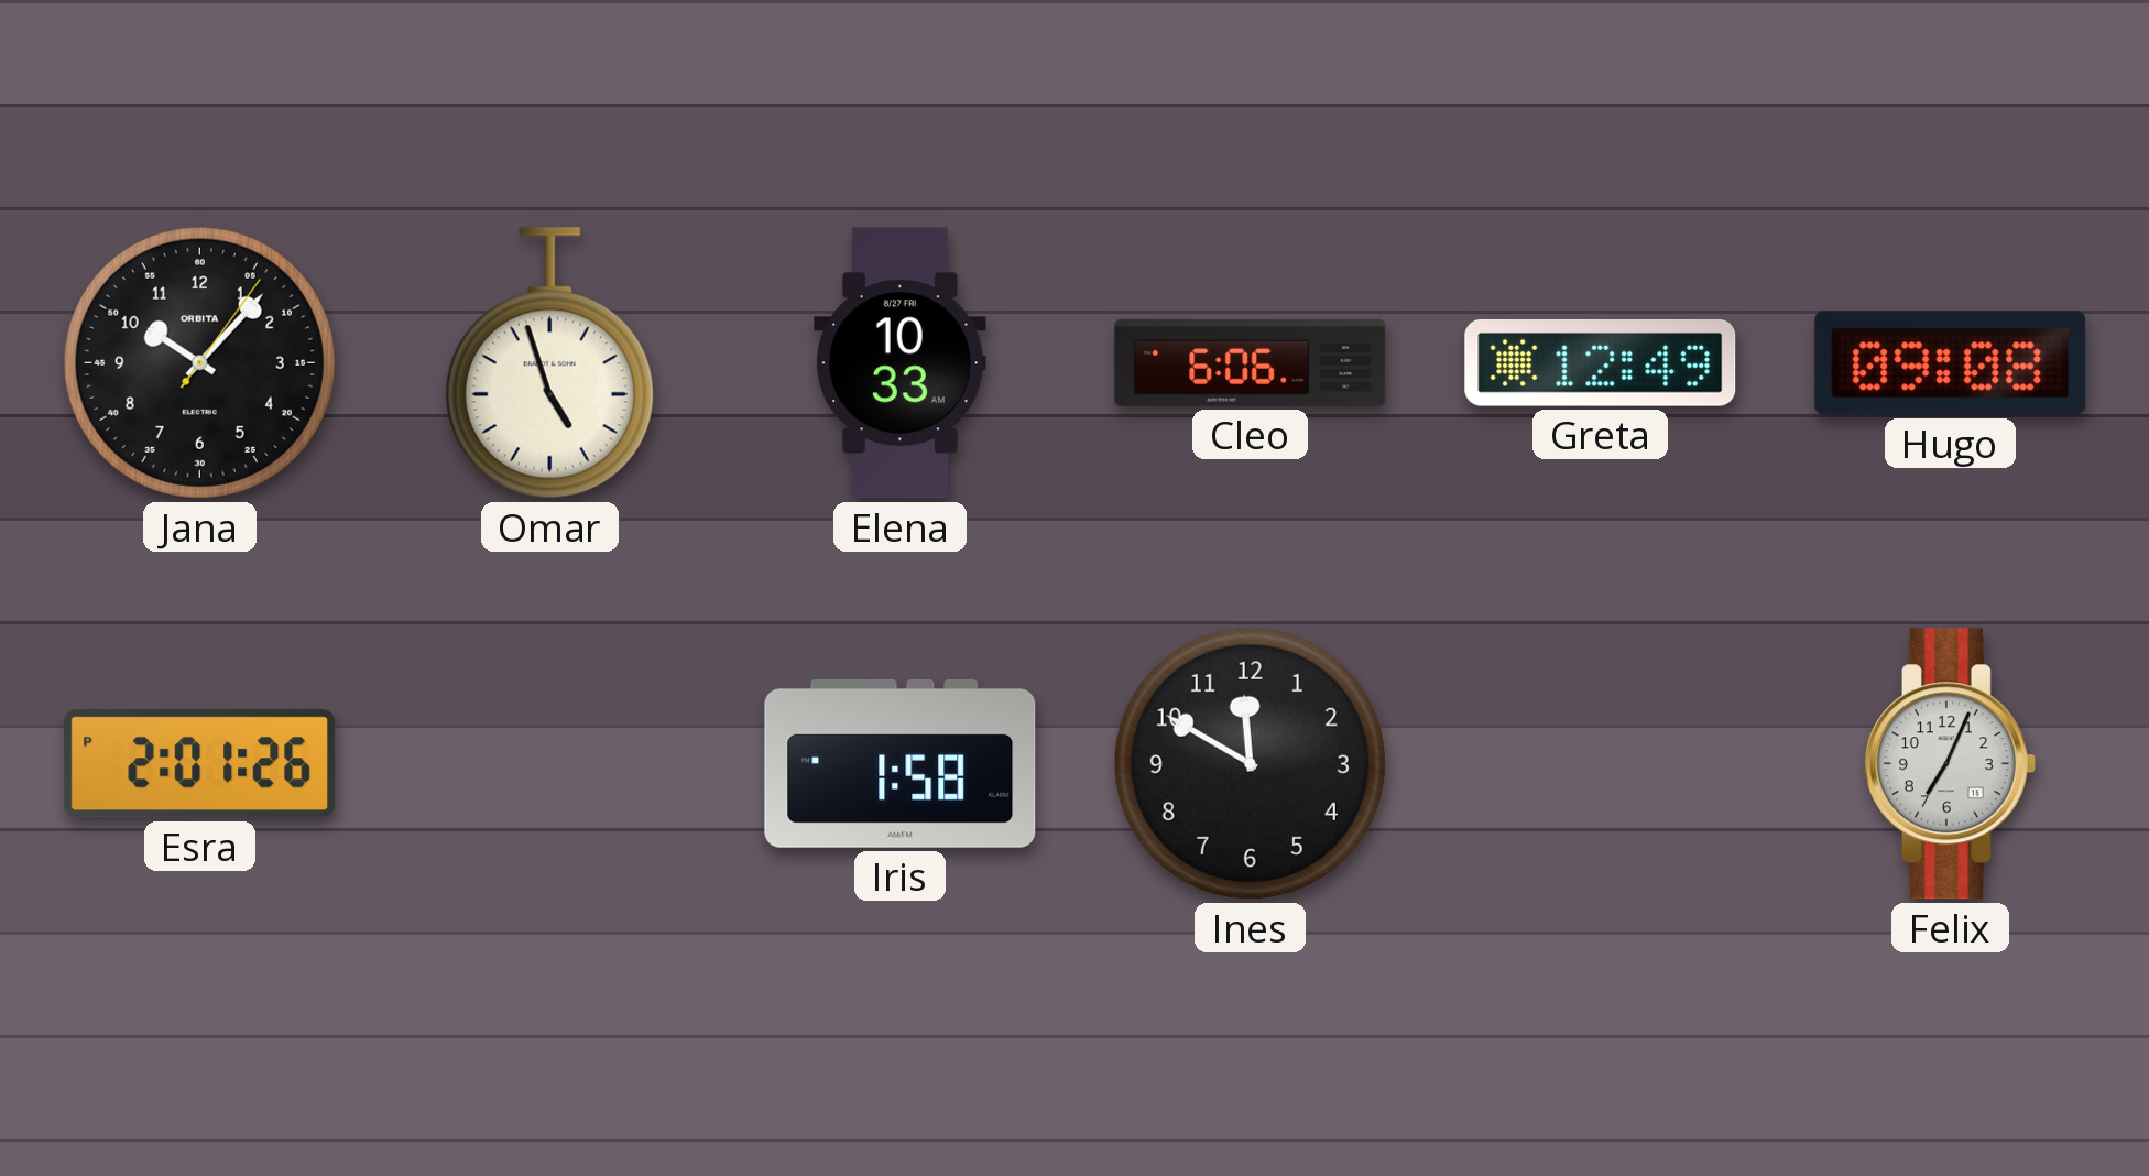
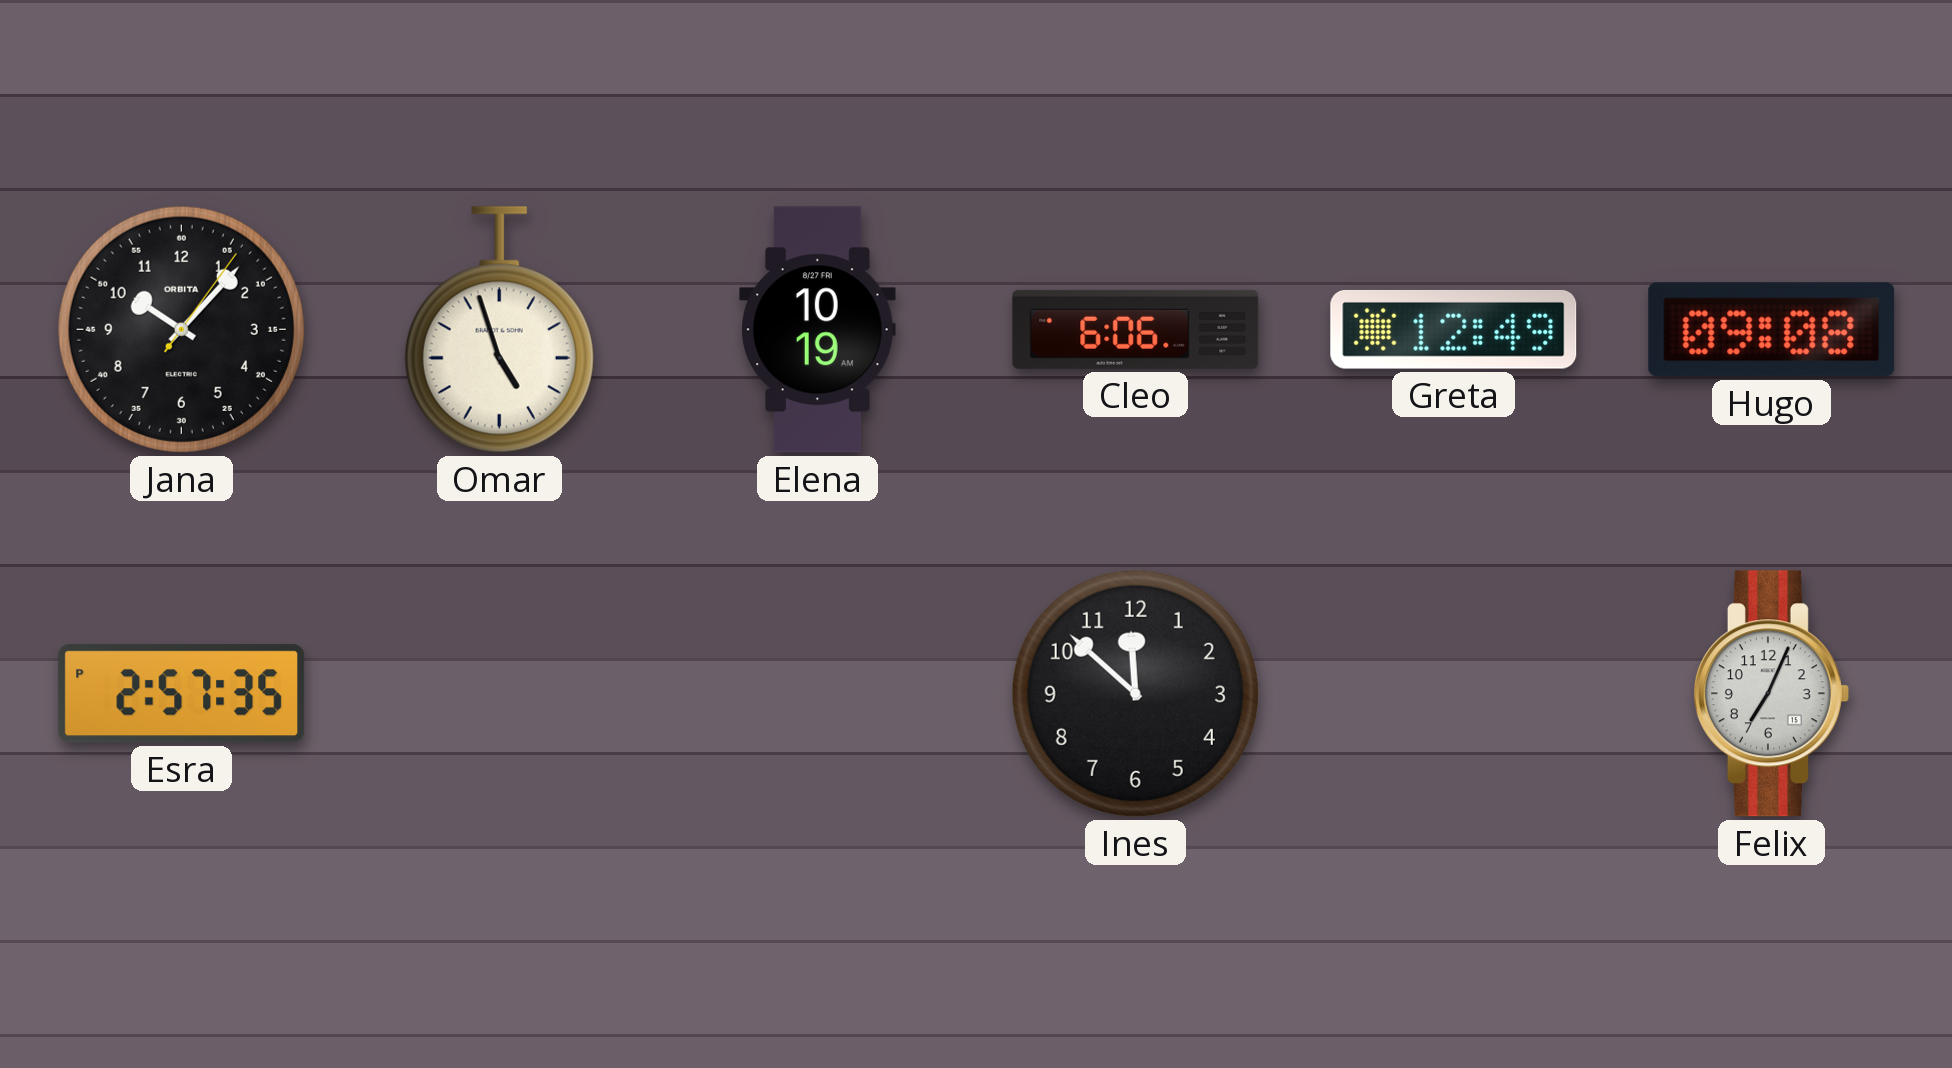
Elena: 10:33 -> 10:19 (818, 330)
Esra: 2:01 -> 2:57 (182, 694)
Iris: 1:58 -> none (901, 763)
Ines: 11:50 -> 11:52 (1135, 693)
